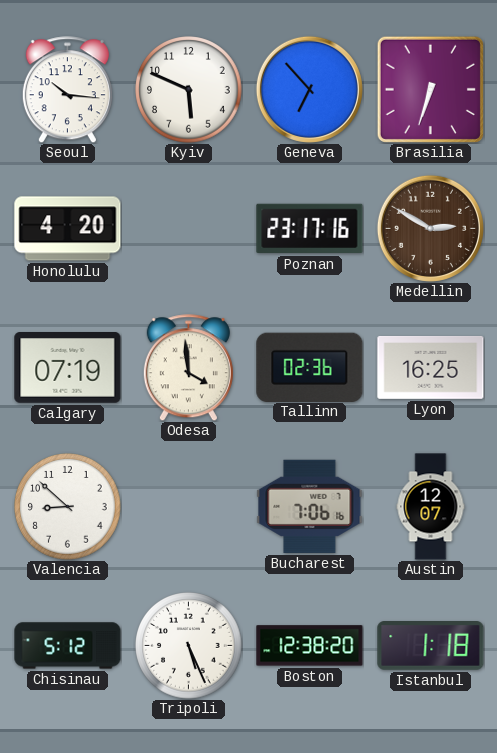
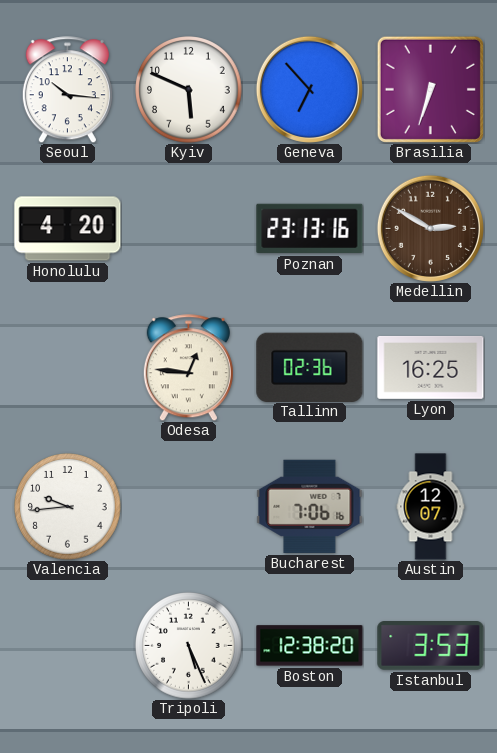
Poznan: 23:17 -> 23:13 (310, 229)
Calgary: 07:19 -> none (68, 368)
Odesa: 3:59 -> 12:46 (188, 368)
Valencia: 8:52 -> 9:44 (68, 507)
Chisinau: 5:12 -> none (68, 646)
Istanbul: 1:18 -> 3:53 (431, 646)
